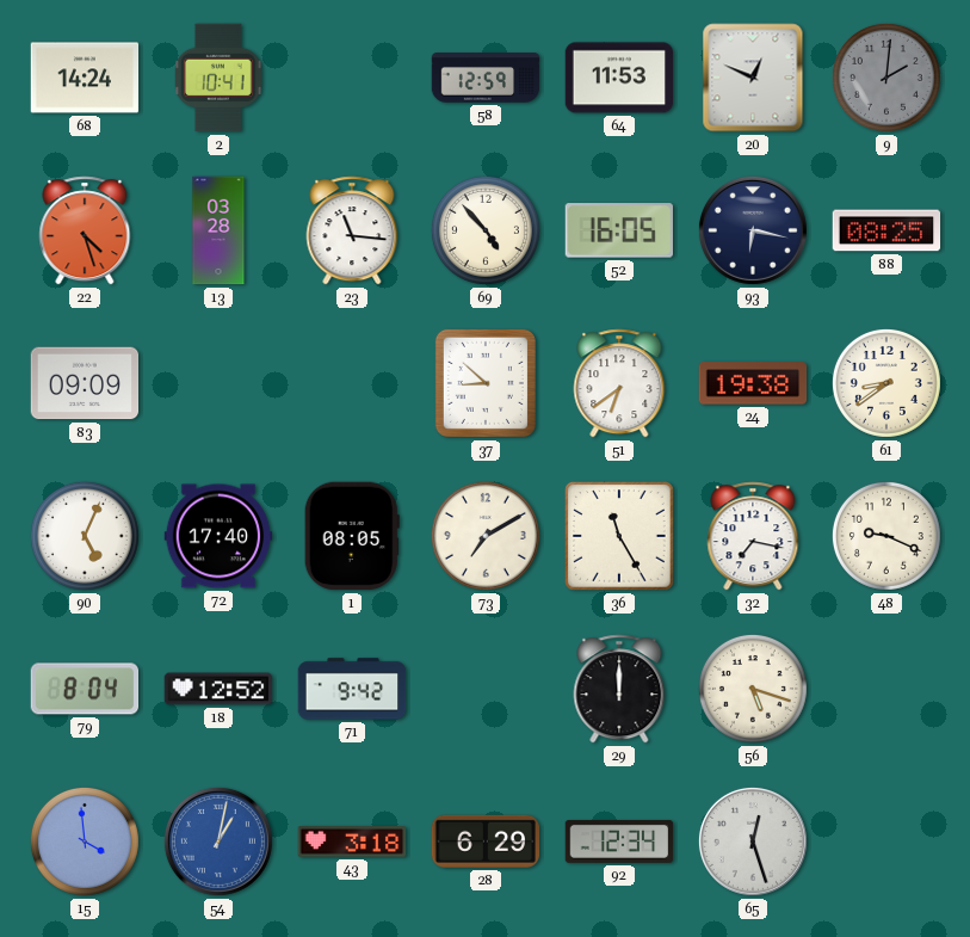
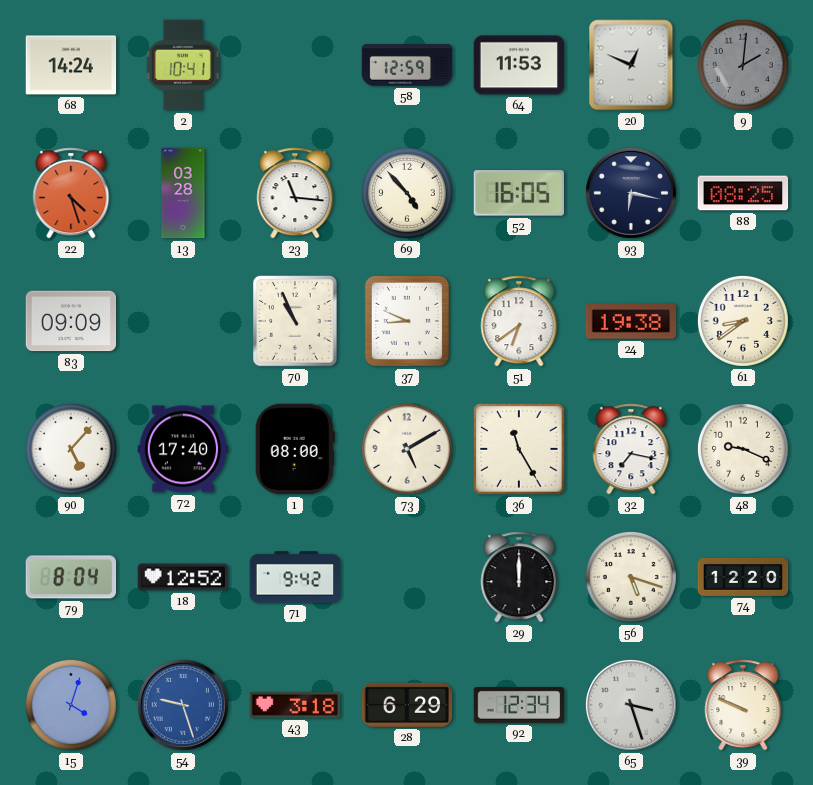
70: none -> 10:56 (295, 321)
37: 8:52 -> 8:49 (407, 321)
90: 5:04 -> 5:07 (71, 449)
1: 08:05 -> 08:00 (295, 449)
73: 7:10 -> 5:10 (407, 449)
74: none -> 12:20 (743, 577)
15: 3:59 -> 4:03 (71, 705)
54: 1:02 -> 9:27 (183, 705)
65: 12:27 -> 3:27 (631, 705)
39: none -> 9:49 (743, 705)
